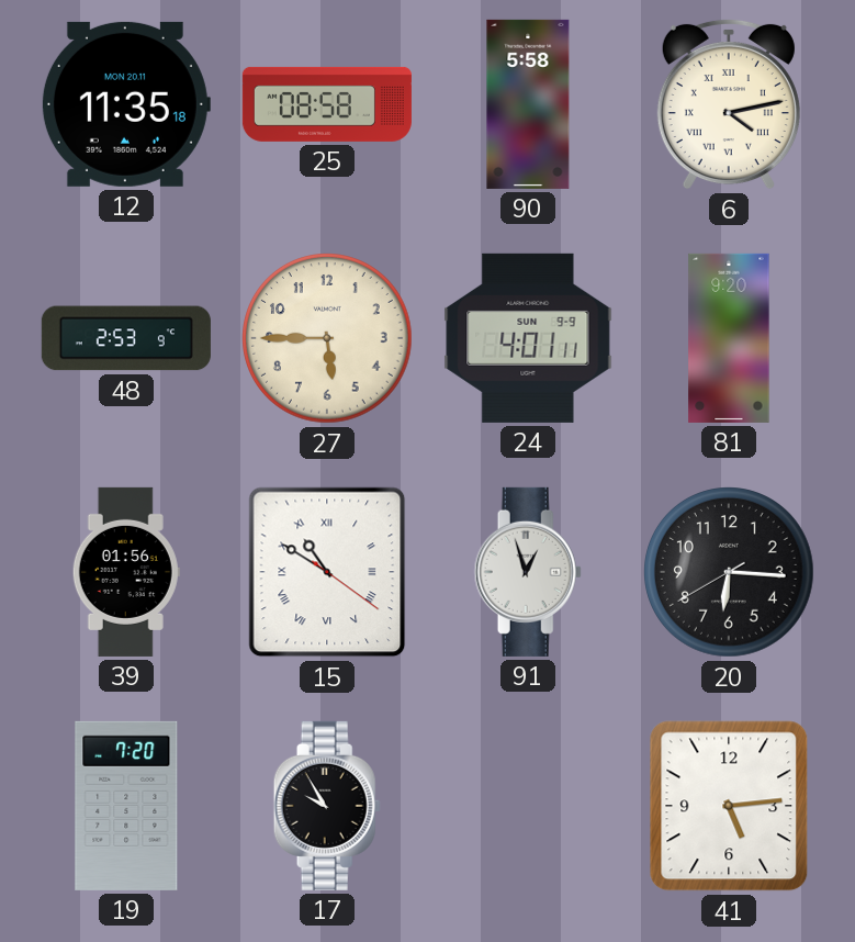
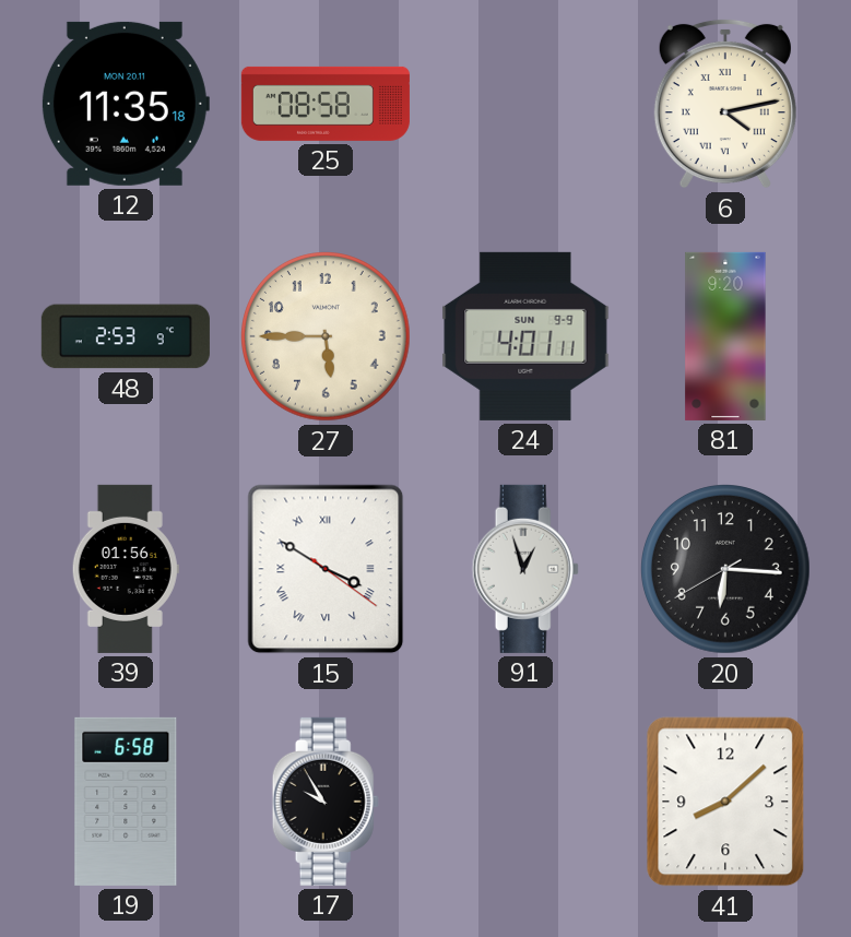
90: 5:58 -> none (528, 104)
15: 10:50 -> 3:50 (326, 569)
19: 7:20 -> 6:58 (126, 802)
41: 5:14 -> 8:08 (725, 802)
